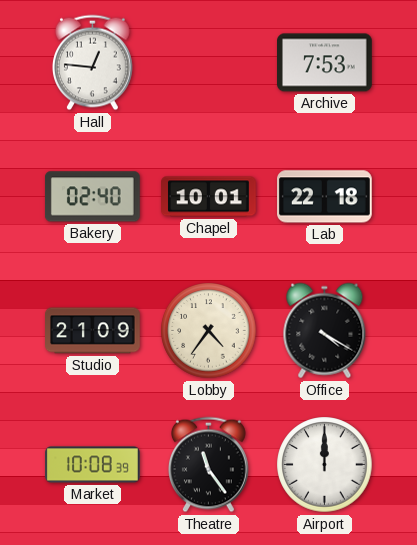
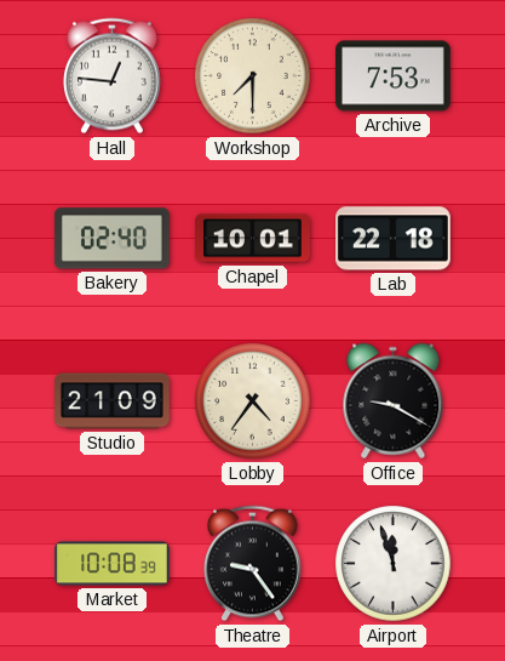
Workshop: none -> 7:30 (253, 76)
Office: 4:20 -> 9:20 (394, 401)
Theatre: 11:24 -> 9:24 (252, 564)
Airport: 12:00 -> 11:57 (394, 564)
